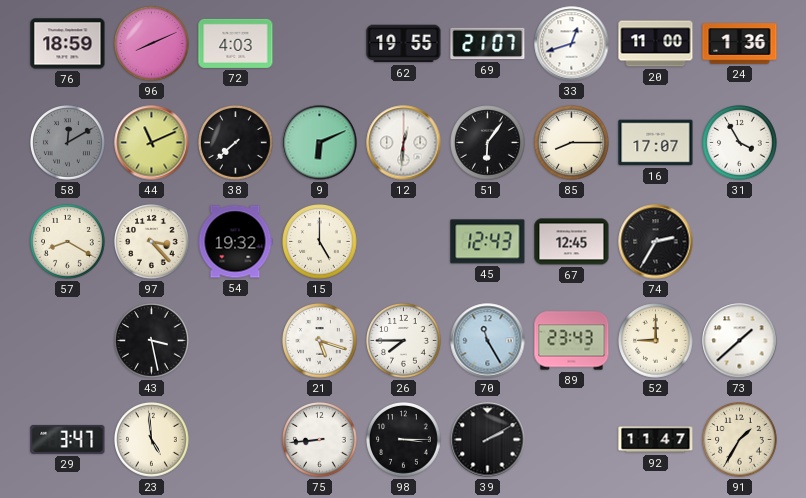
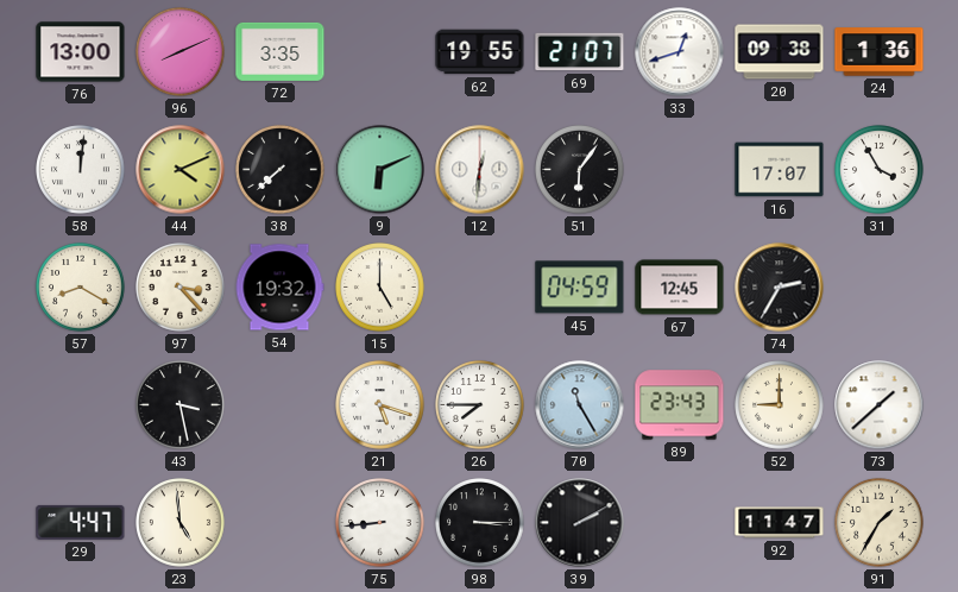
76: 18:59 -> 13:00 (81, 52)
72: 4:03 -> 3:35 (281, 51)
20: 11:00 -> 09:38 (780, 52)
58: 12:10 -> 12:01 (81, 170)
58 dial: grey -> white (81, 170)
44: 11:11 -> 4:11 (181, 170)
85: 8:15 -> none (572, 143)
45: 12:43 -> 04:59 (580, 288)
29: 3:47 -> 4:47 (81, 522)
